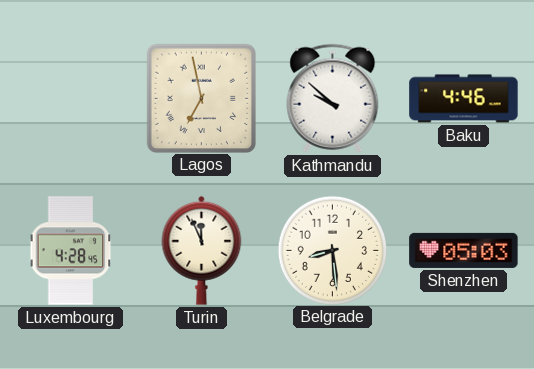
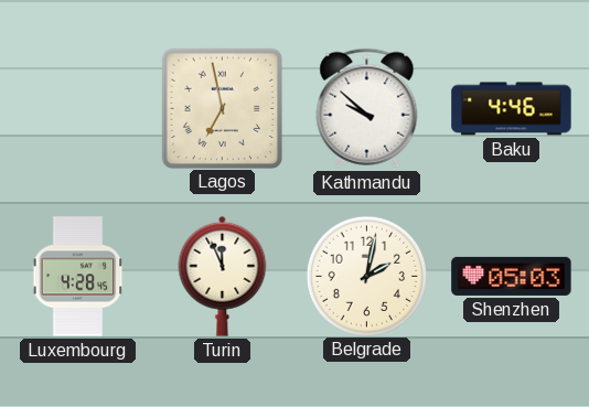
Belgrade: 8:29 -> 2:02 (366, 276)
